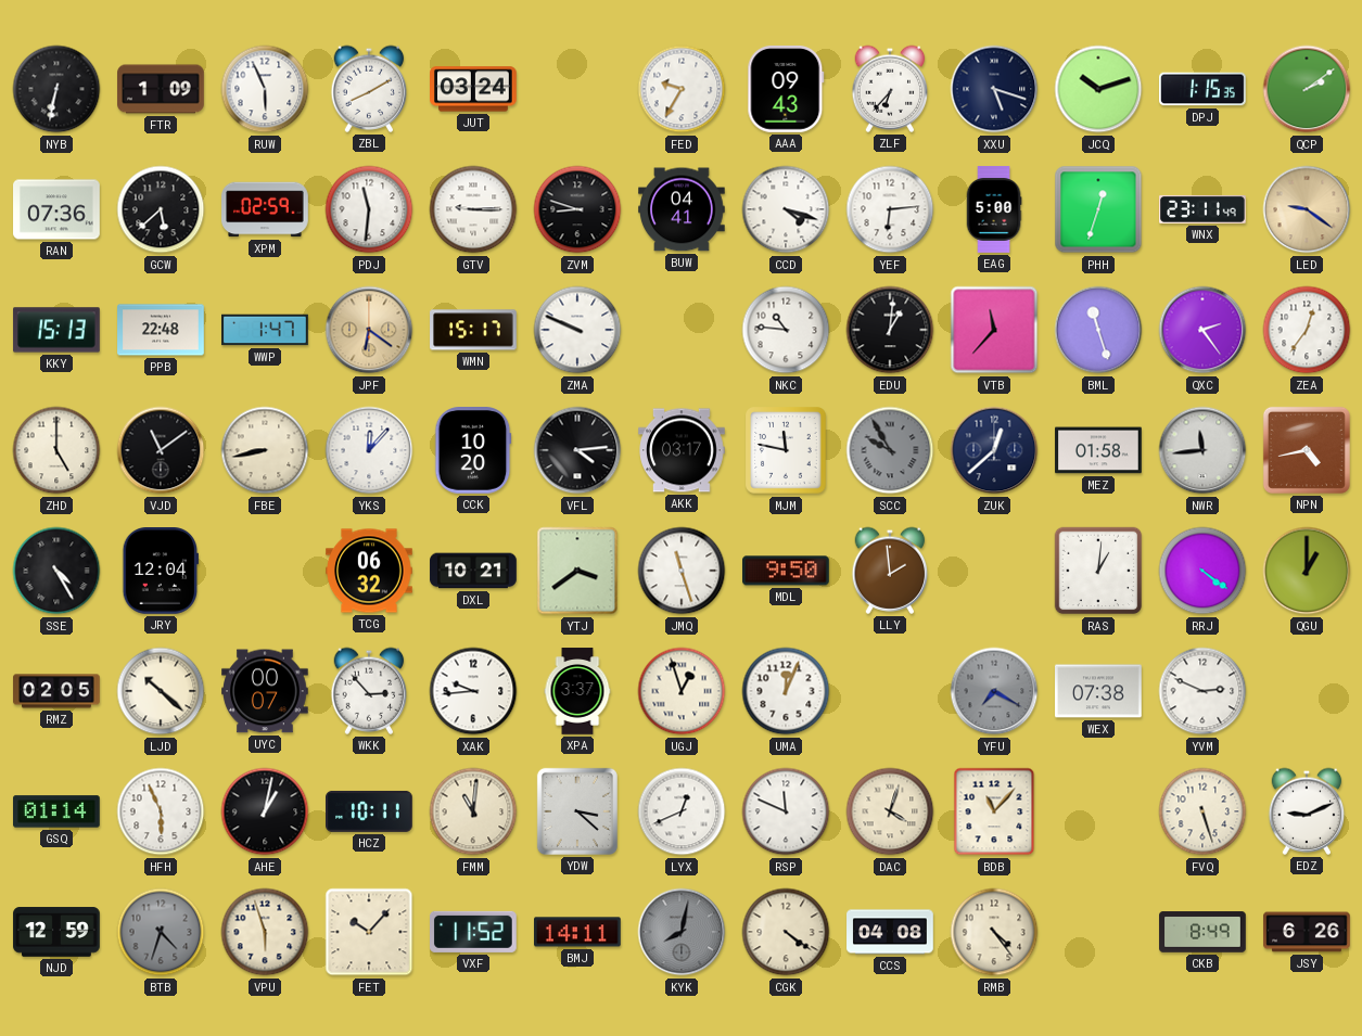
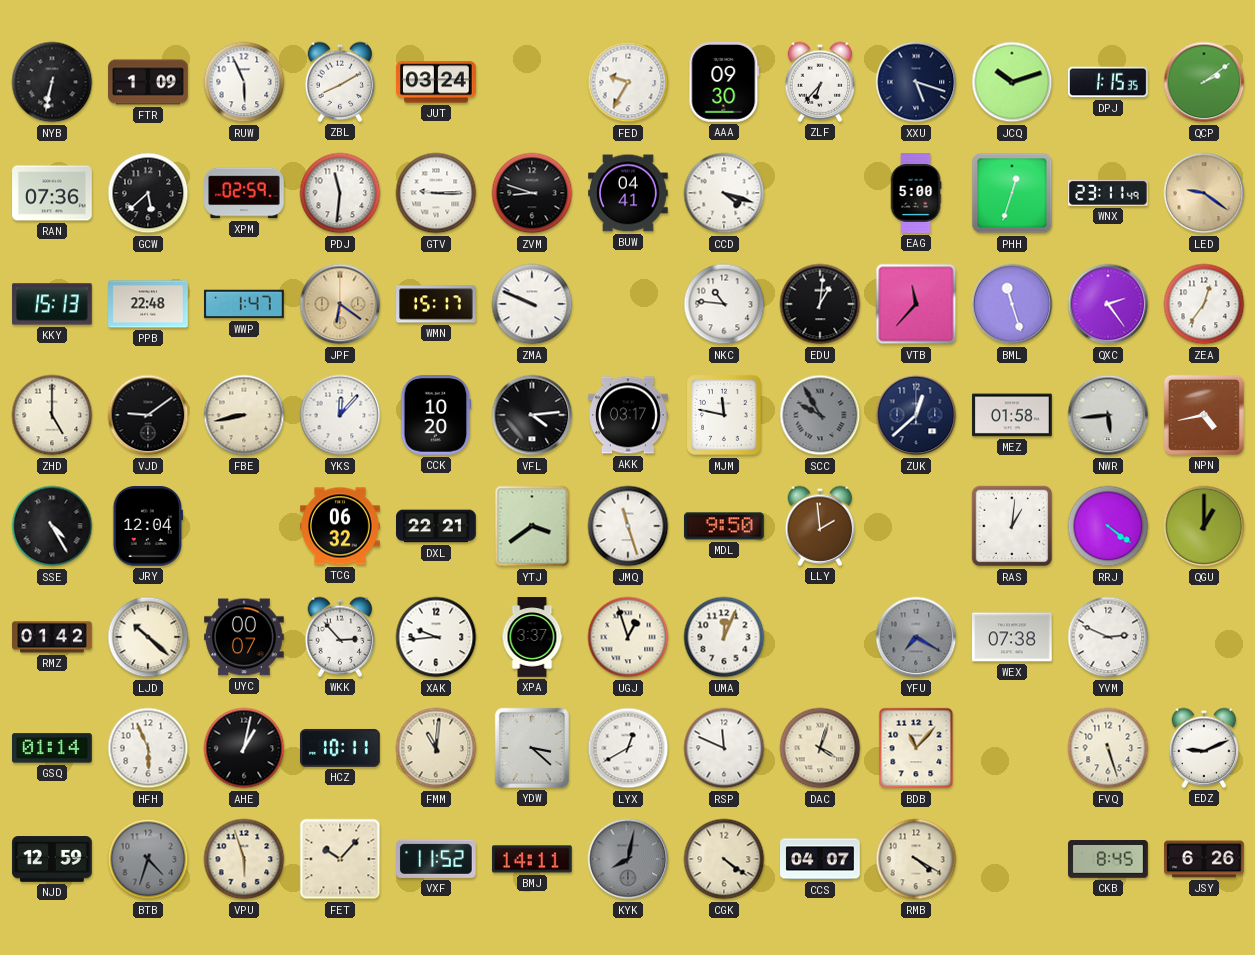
AAA: 09:43 -> 09:30 (724, 83)
YEF: 6:14 -> none (890, 209)
VJD: 11:09 -> 9:09 (148, 415)
NWR: 11:44 -> 5:44 (1108, 415)
DXL: 10:21 -> 22:21 (436, 526)
RMZ: 02:05 -> 01:42 (52, 637)
LYX: 12:41 -> 12:40 (628, 748)
CCS: 04:08 -> 04:07 (820, 859)
RMB: 4:24 -> 4:20 (916, 859)
CKB: 8:49 -> 8:45 (1108, 859)
